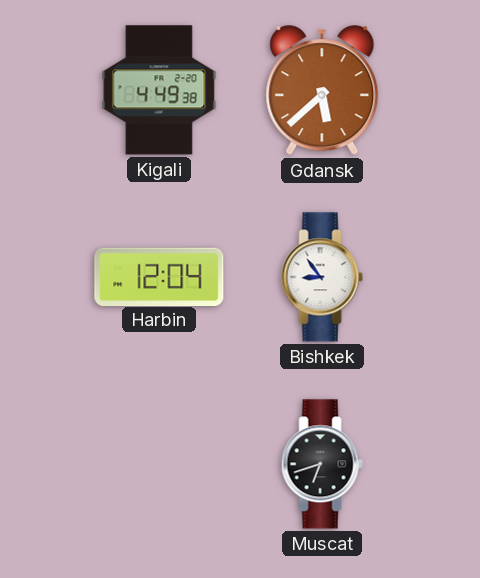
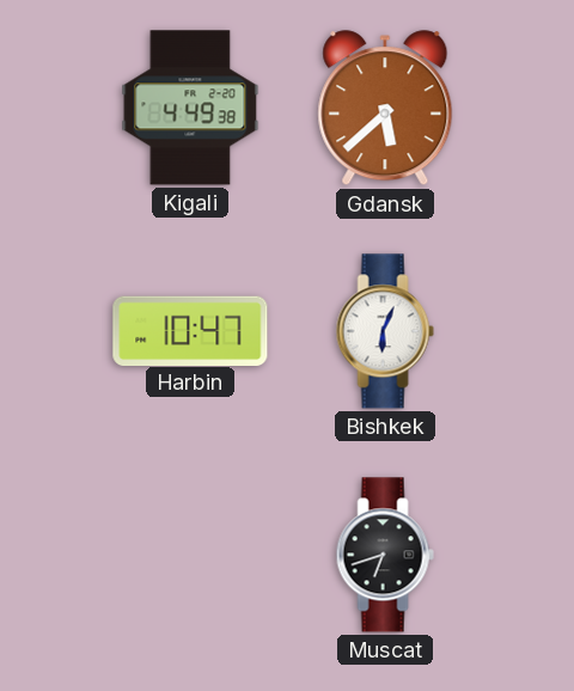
Harbin: 12:04 -> 10:47 (190, 330)
Bishkek: 8:54 -> 6:04 (385, 331)
